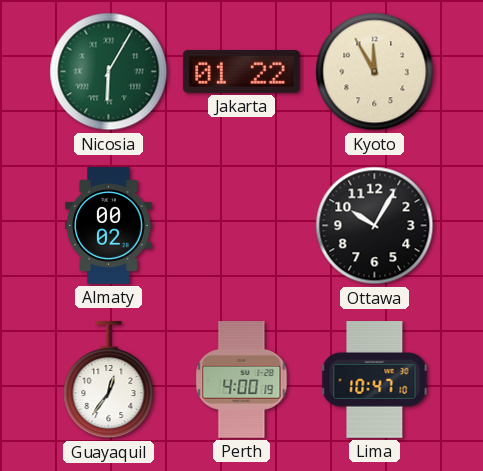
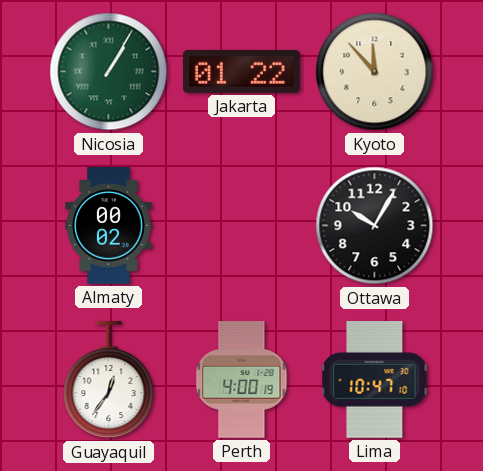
Nicosia: 6:05 -> 1:05 (109, 72)
Kyoto: 11:55 -> 11:53 (375, 72)
